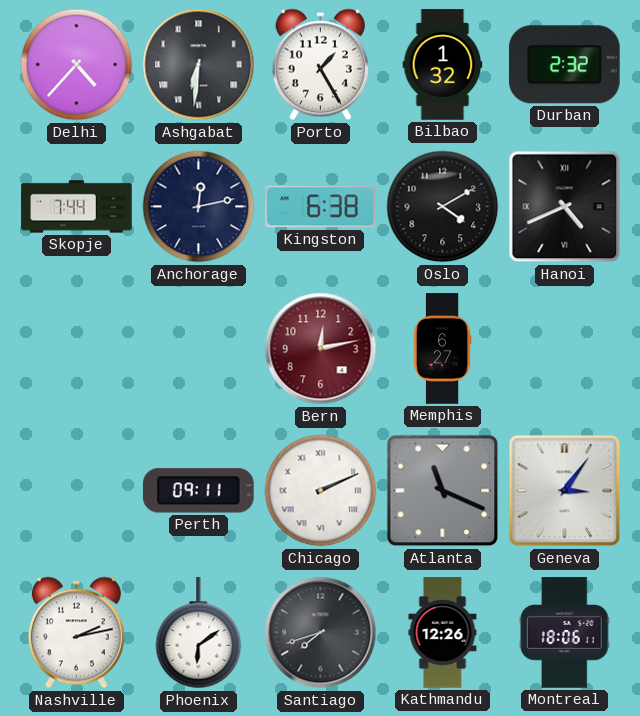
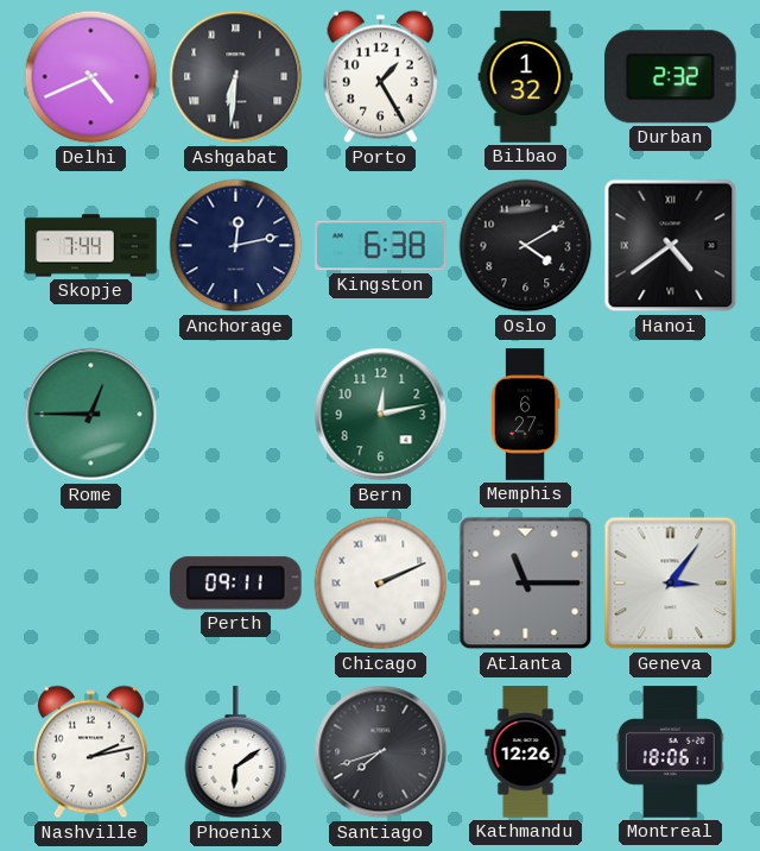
Delhi: 4:37 -> 4:41 (91, 77)
Hanoi: 4:41 -> 4:39 (671, 246)
Rome: none -> 12:45 (91, 415)
Bern dial: burgundy -> green (381, 415)
Atlanta: 11:19 -> 11:15 (526, 584)
